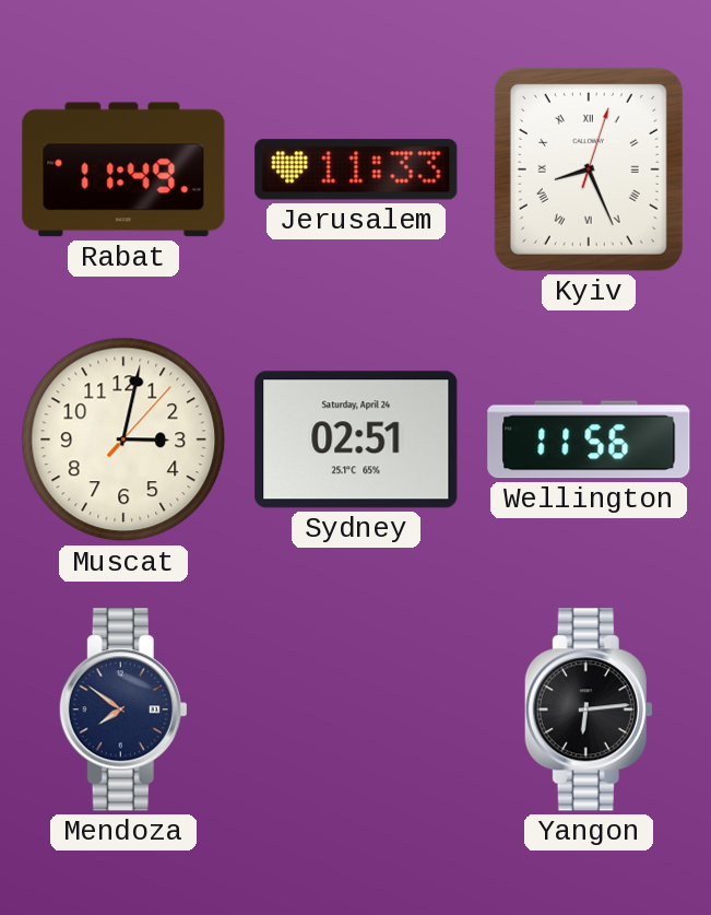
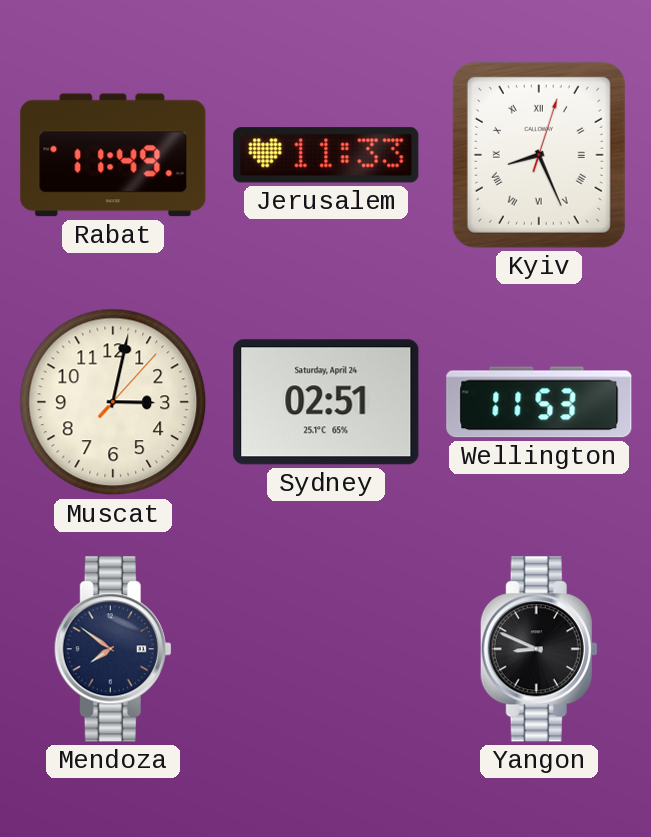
Wellington: 11:56 -> 11:53 (539, 402)
Yangon: 6:14 -> 8:49 (539, 649)
